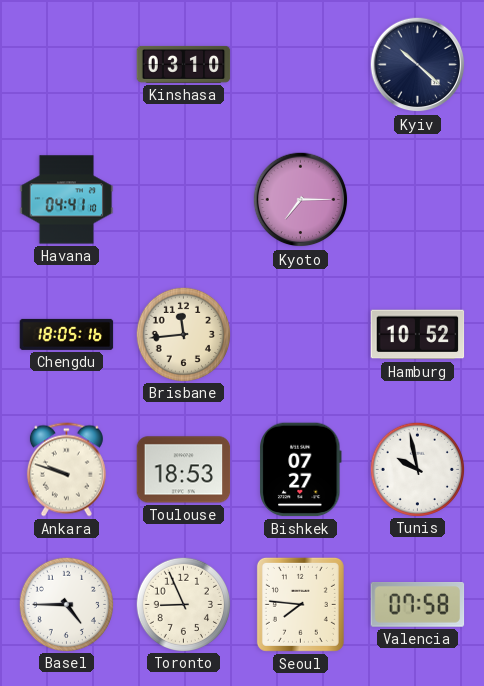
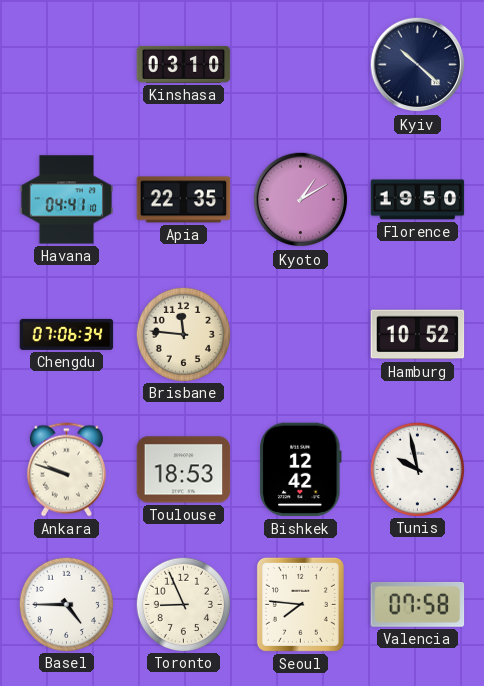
Apia: none -> 22:35 (184, 200)
Kyoto: 7:15 -> 1:10 (301, 200)
Florence: none -> 19:50 (418, 200)
Chengdu: 18:05 -> 07:06 (67, 334)
Brisbane: 11:44 -> 11:46 (183, 334)
Bishkek: 07:27 -> 12:42 (301, 470)
